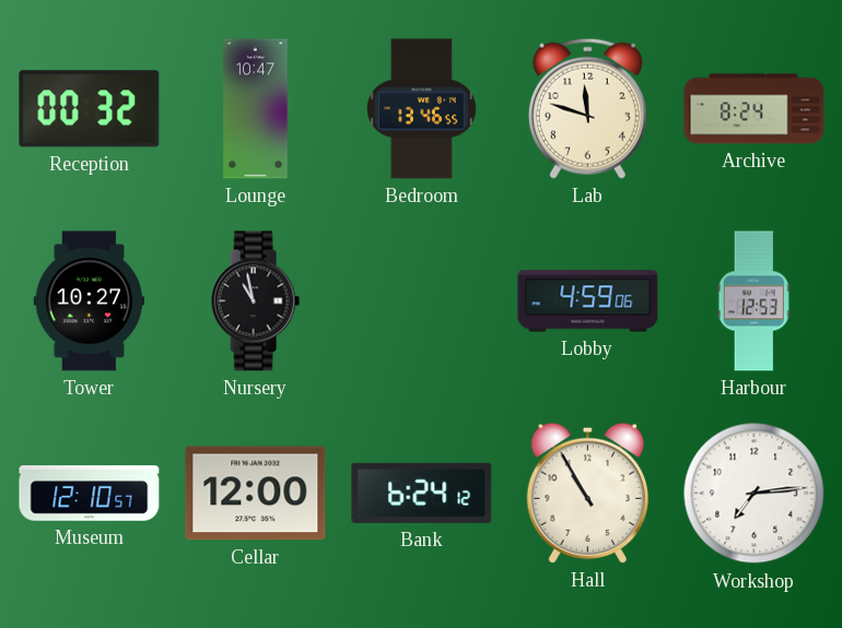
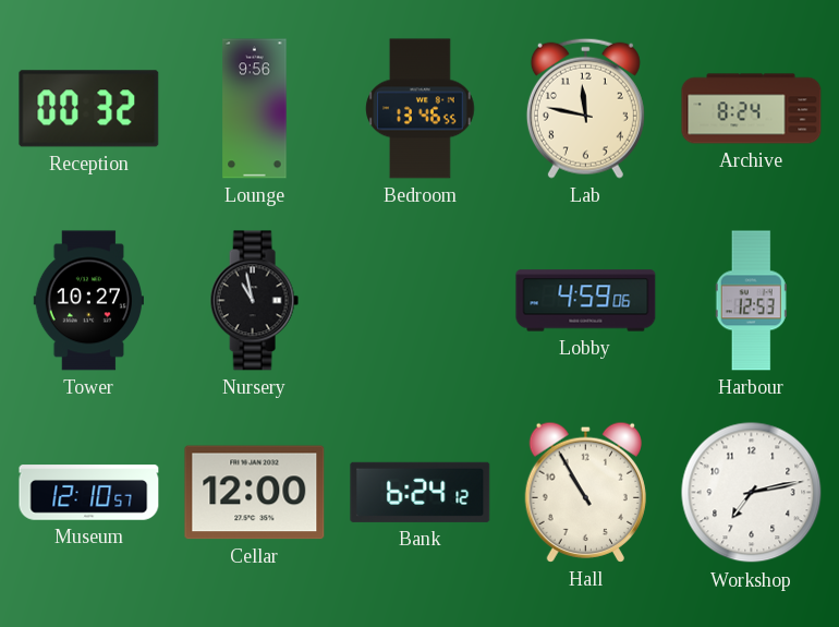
Lounge: 10:47 -> 9:56 (255, 109)
Lab: 11:48 -> 11:47 (585, 108)
Workshop: 7:14 -> 7:13 (752, 493)
